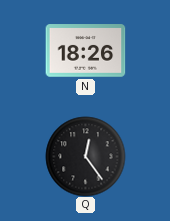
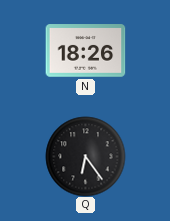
Q: 12:24 -> 6:24 (85, 156)
